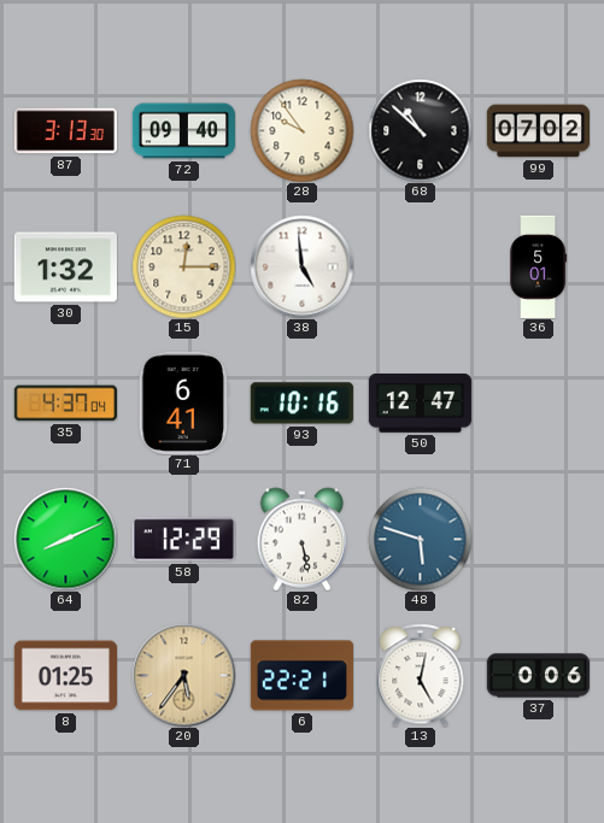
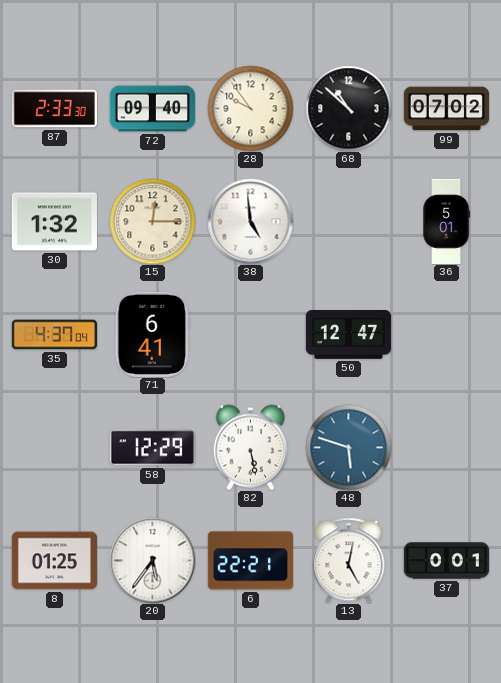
87: 3:13 -> 2:33 (54, 109)
93: 10:16 -> none (301, 404)
64: 8:11 -> none (65, 539)
20 dial: champagne -> white (152, 560)
37: 0:06 -> 0:01 (446, 561)
